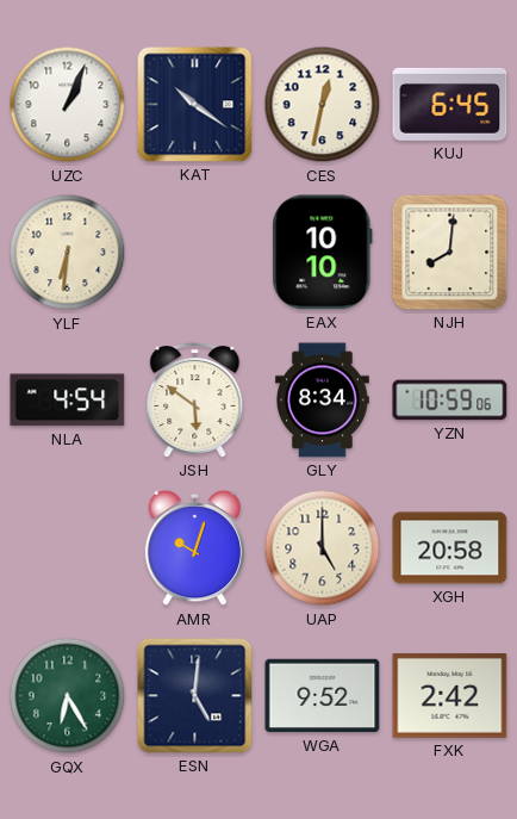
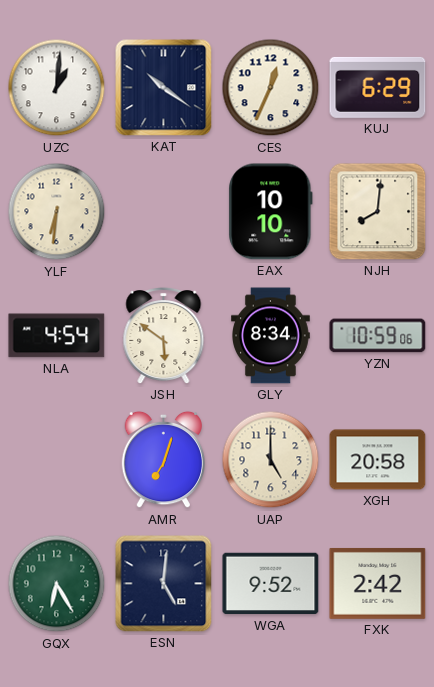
UZC: 1:04 -> 1:01 (57, 88)
CES: 12:32 -> 12:34 (271, 88)
KUJ: 6:45 -> 6:29 (378, 87)
AMR: 10:03 -> 7:03 (163, 460)
